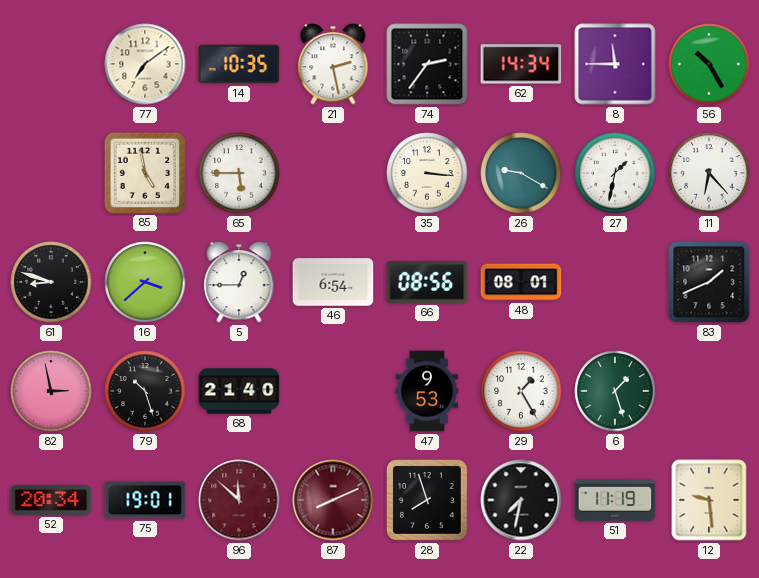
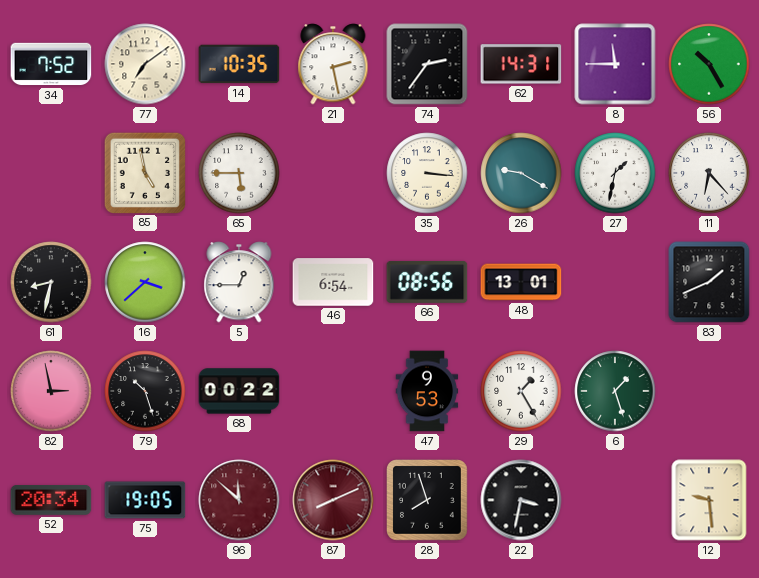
34: none -> 7:52 (51, 64)
62: 14:34 -> 14:31 (521, 64)
61: 8:48 -> 8:32 (51, 282)
48: 08:01 -> 13:01 (521, 282)
68: 21:40 -> 00:22 (239, 391)
75: 19:01 -> 19:05 (145, 500)
22: 7:32 -> 3:32 (521, 500)
51: 11:19 -> none (615, 500)
